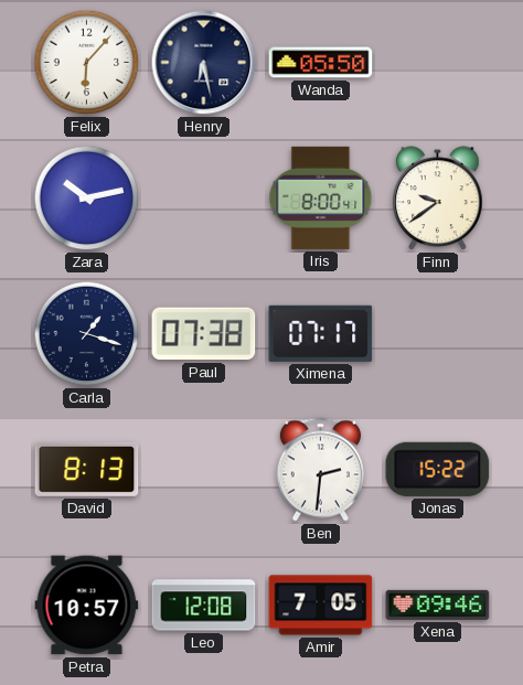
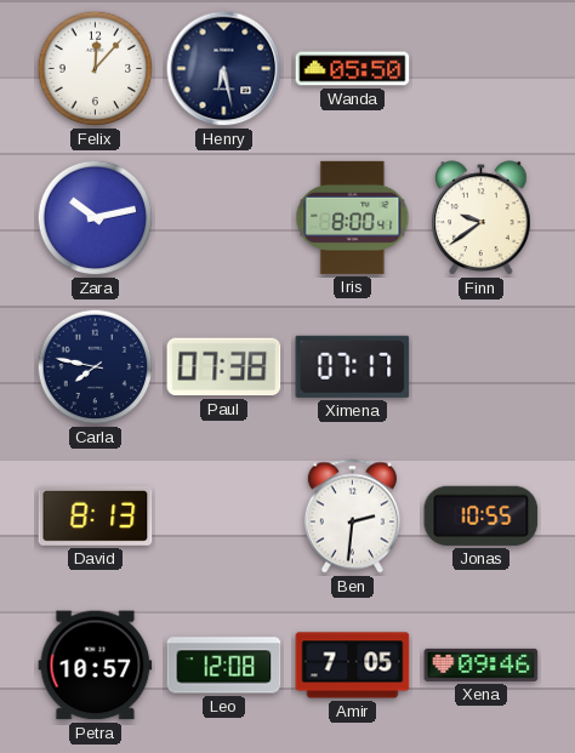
Felix: 6:07 -> 12:07 (96, 69)
Carla: 1:18 -> 7:47 (96, 367)
Jonas: 15:22 -> 10:55 (482, 515)
